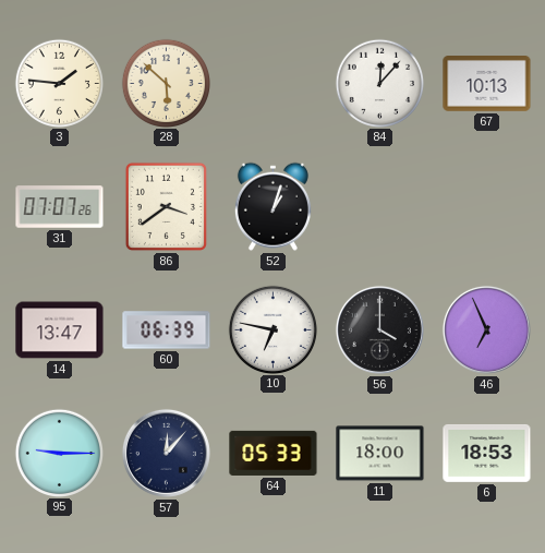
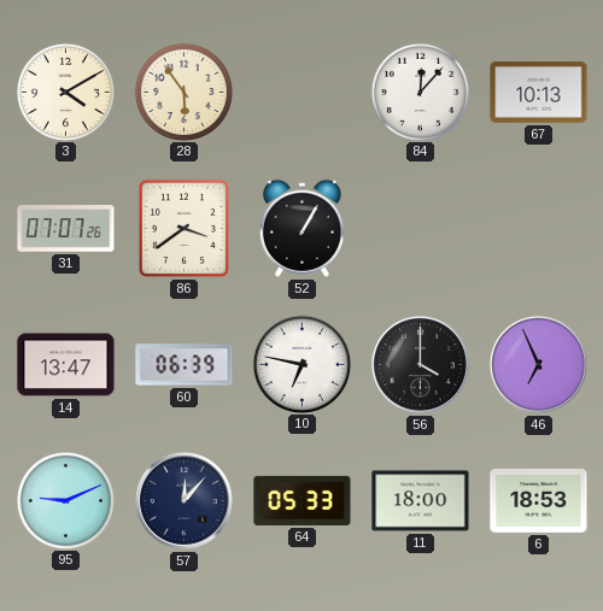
3: 1:46 -> 4:10 (65, 92)
28: 5:52 -> 5:54 (183, 92)
52: 1:03 -> 1:05 (301, 228)
95: 9:15 -> 9:11 (65, 500)
